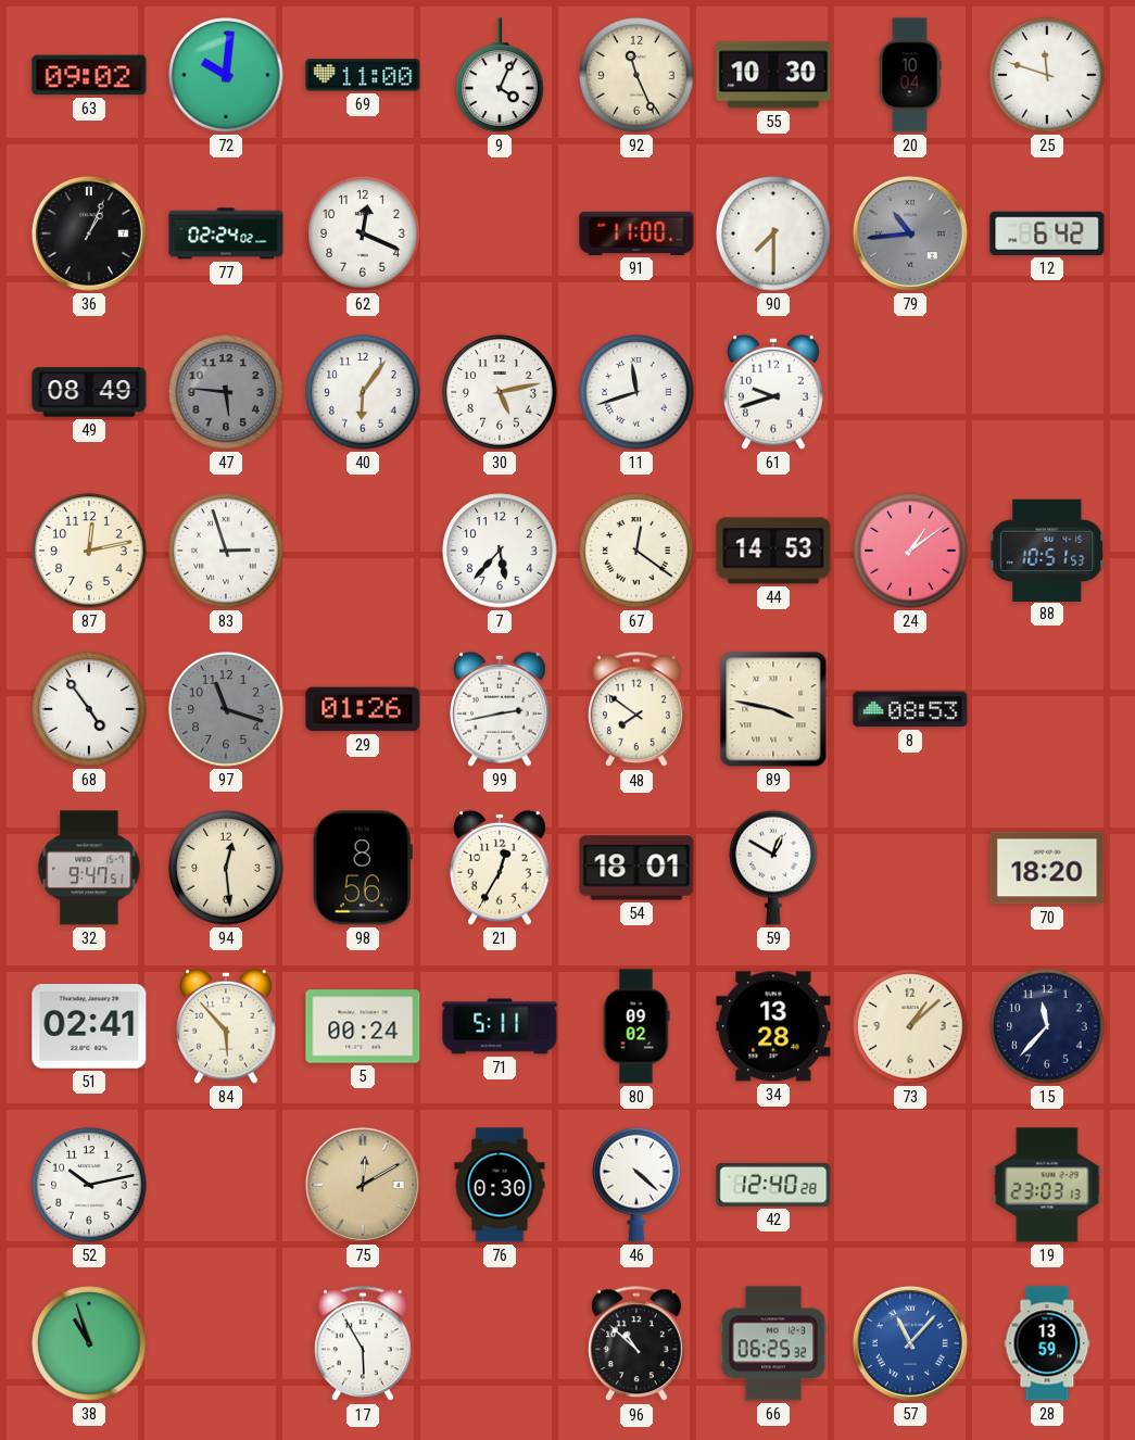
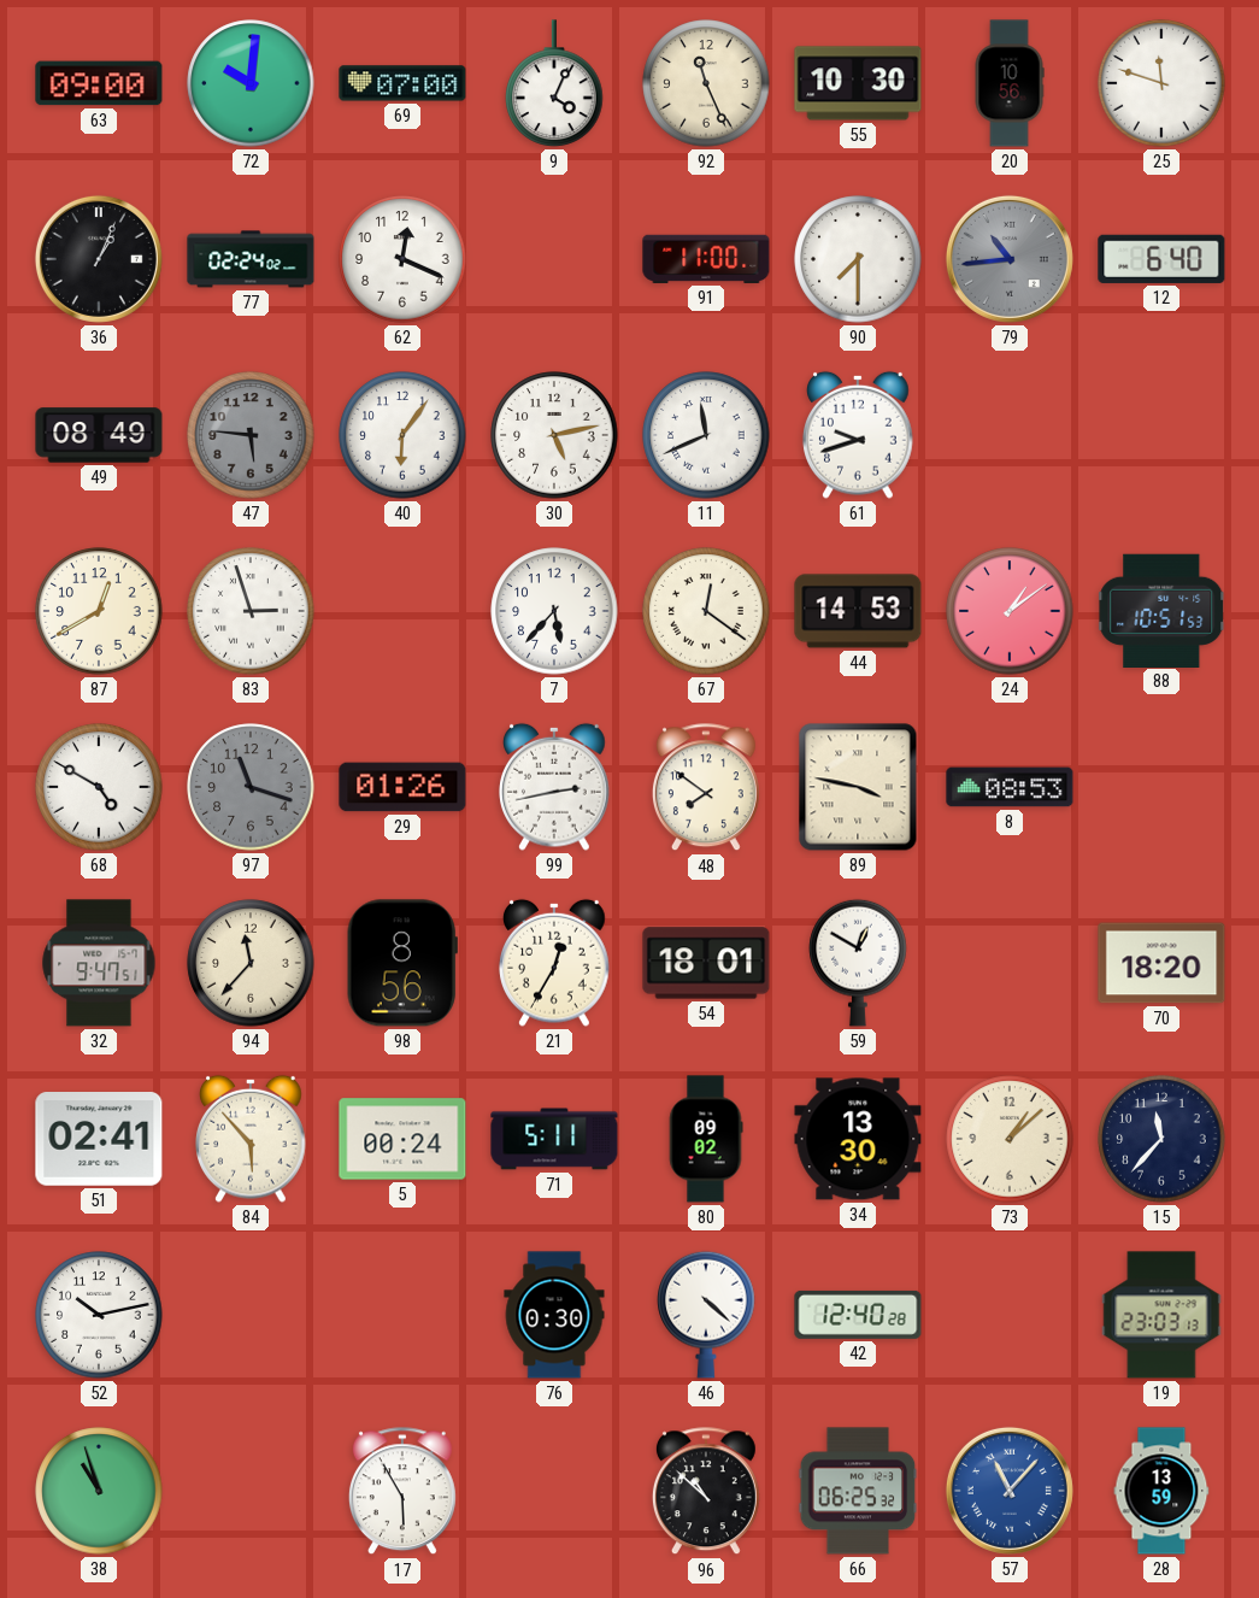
63: 09:02 -> 09:00 (99, 83)
69: 11:00 -> 07:00 (402, 83)
20: 10:04 -> 10:56 (1010, 83)
12: 6:42 -> 6:40 (1161, 259)
11: 11:42 -> 11:41 (706, 435)
87: 12:13 -> 12:40 (99, 611)
68: 4:54 -> 4:50 (99, 787)
94: 12:29 -> 11:37 (251, 963)
34: 13:28 -> 13:30 (858, 1139)
75: 12:10 -> none (363, 1185)
